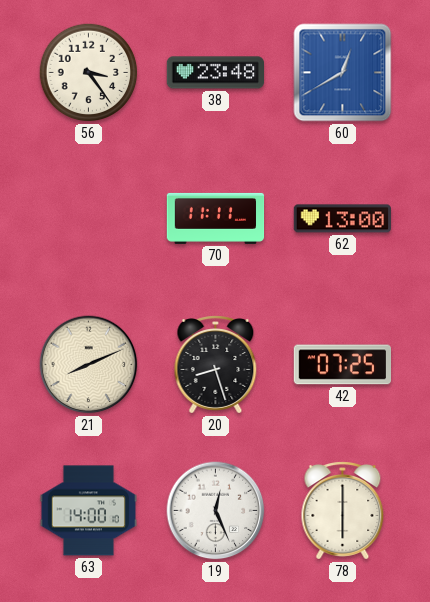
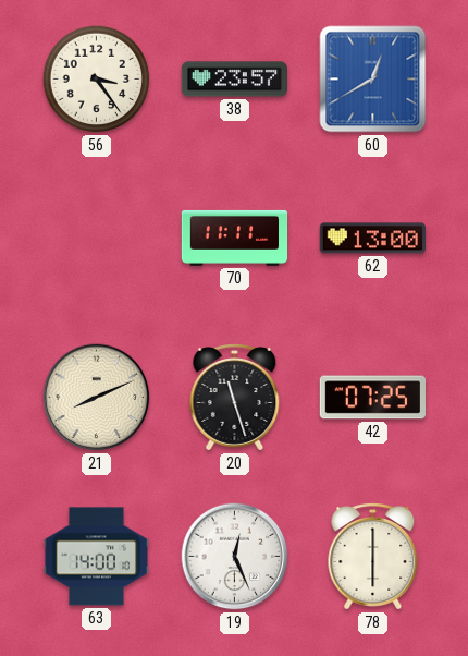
38: 23:48 -> 23:57 (234, 80)
20: 8:27 -> 11:27 (235, 398)
